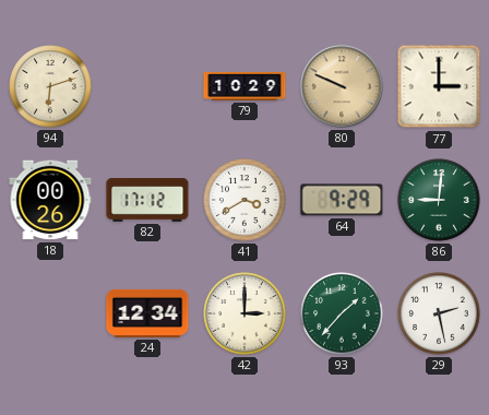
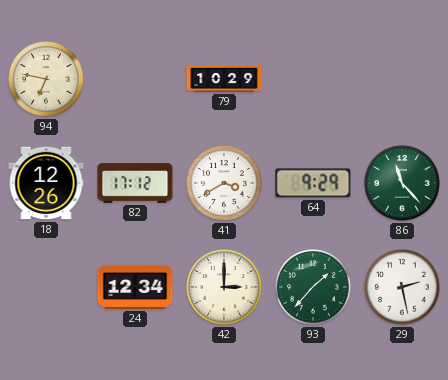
94: 6:12 -> 6:47 (46, 79)
80: 9:49 -> none (342, 86)
77: 3:00 -> none (439, 86)
18: 00:26 -> 12:26 (46, 183)
86: 9:01 -> 11:23 (402, 183)
